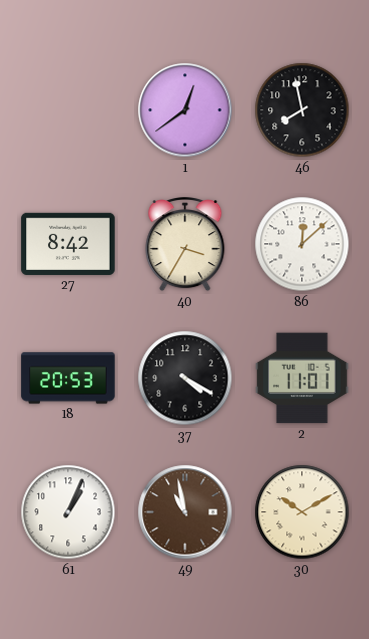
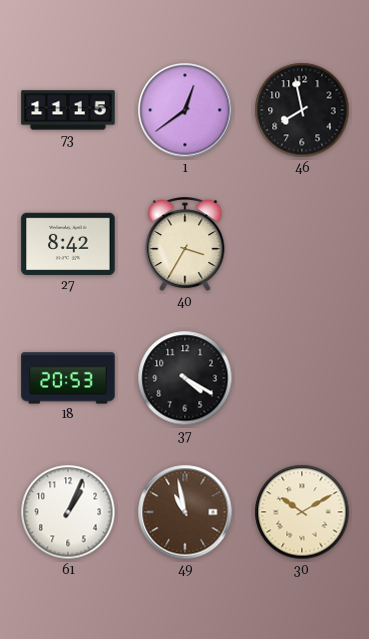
73: none -> 11:15 (68, 110)
86: 12:08 -> none (302, 244)
2: 11:01 -> none (302, 378)
